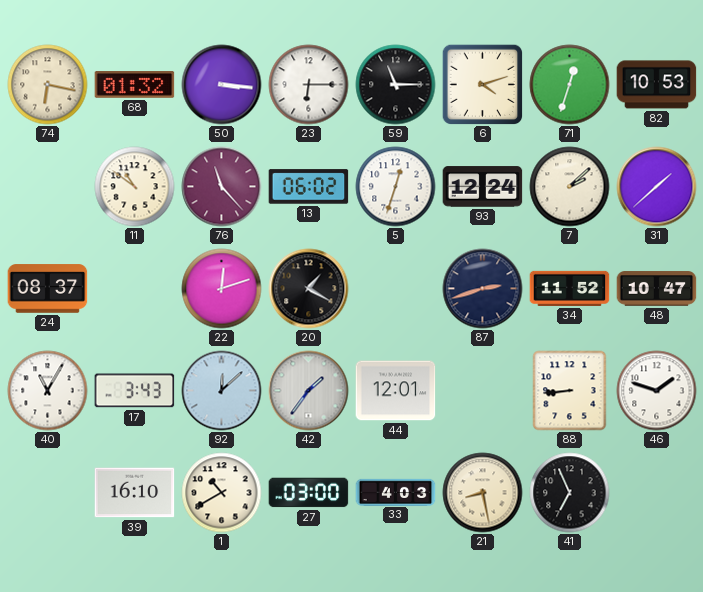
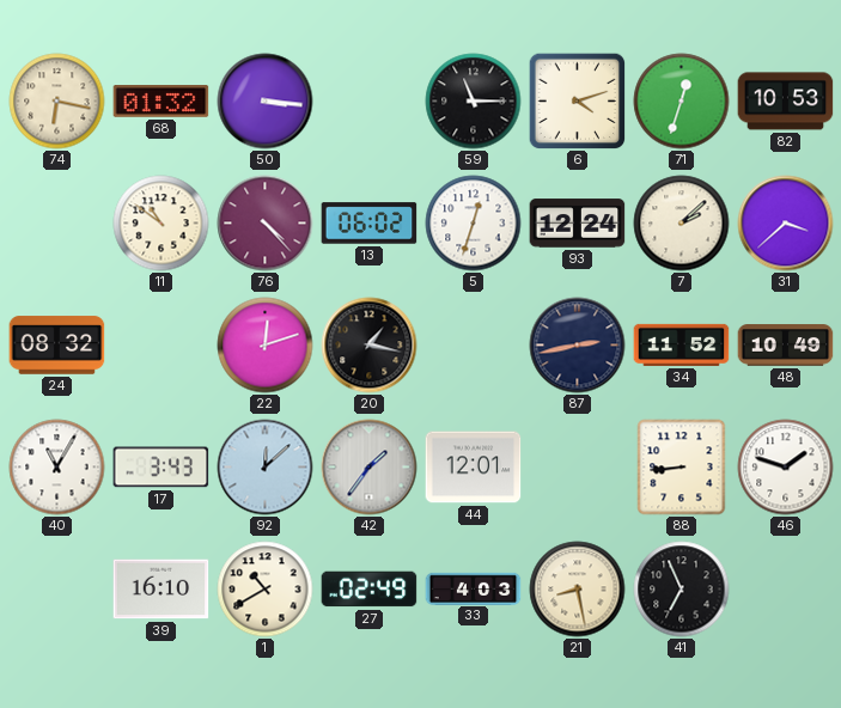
23: 6:15 -> none (309, 85)
76: 11:23 -> 4:23 (266, 224)
31: 1:38 -> 3:38 (786, 224)
24: 08:37 -> 08:32 (57, 346)
20: 1:20 -> 1:17 (370, 346)
87: 2:42 -> 2:43 (578, 346)
48: 10:47 -> 10:49 (786, 346)
27: 03:00 -> 02:49 (370, 590)
